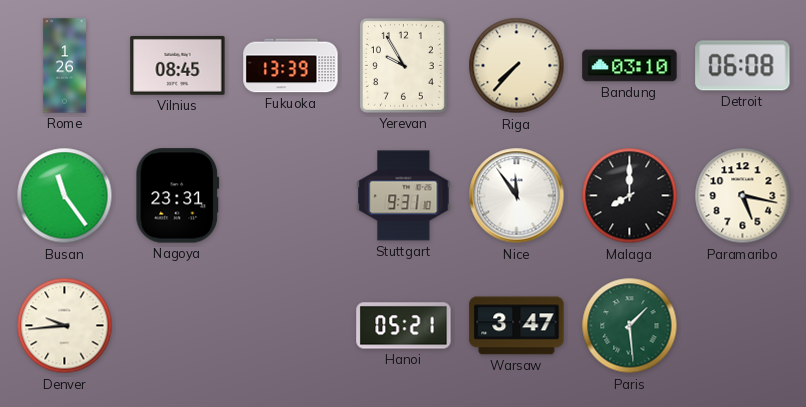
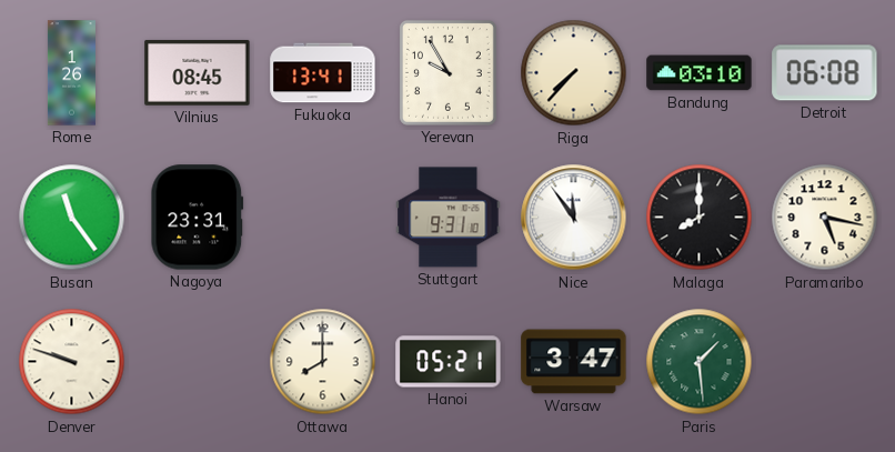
Fukuoka: 13:39 -> 13:41 (323, 73)
Denver: 9:44 -> 9:48 (72, 362)
Ottawa: none -> 8:00 (323, 362)
